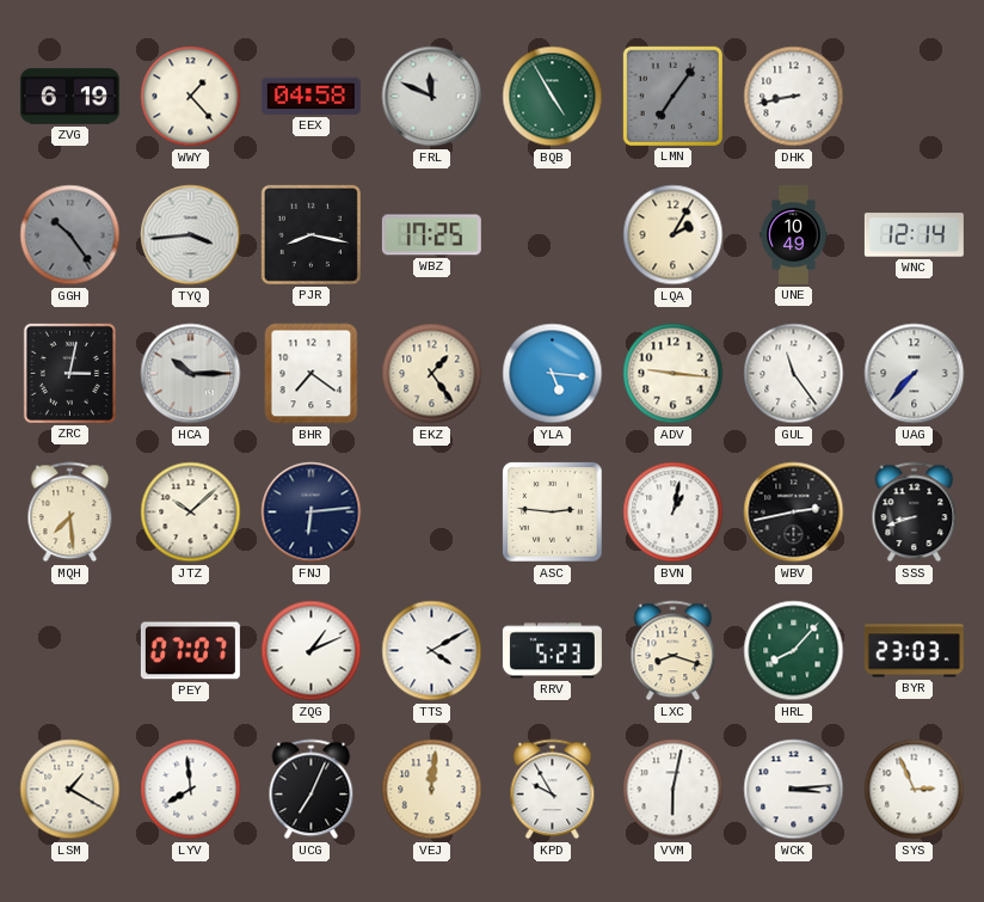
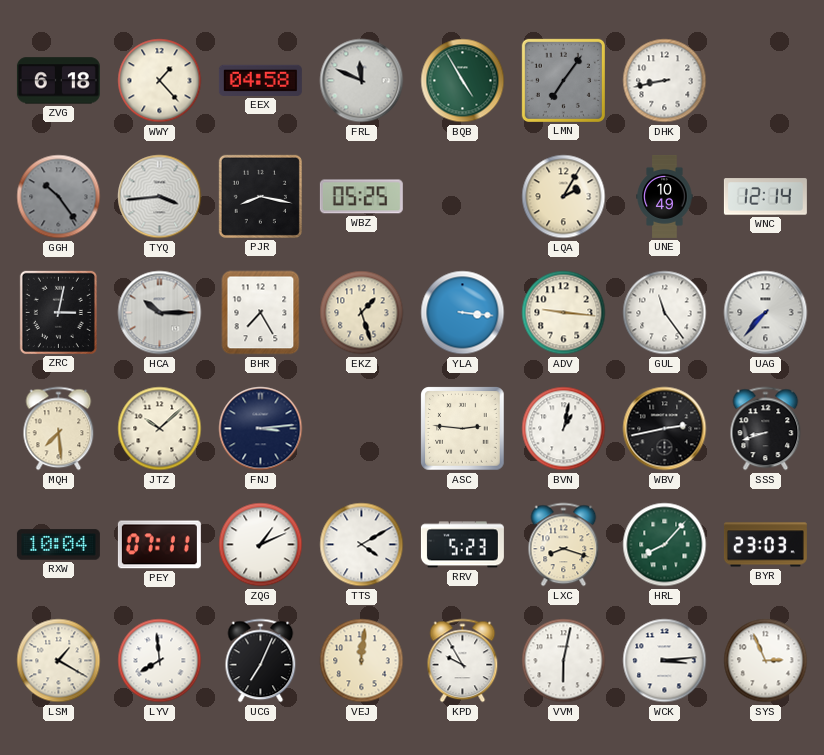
ZVG: 6:19 -> 6:18 (58, 81)
WBZ: 17:25 -> 05:25 (361, 197)
BHR: 7:21 -> 7:25 (261, 313)
EKZ: 1:24 -> 1:27 (362, 313)
YLA: 5:16 -> 3:16 (463, 313)
FNJ: 6:14 -> 3:14 (261, 429)
RXW: none -> 10:04 (58, 545)
PEY: 07:07 -> 07:11 (159, 545)
